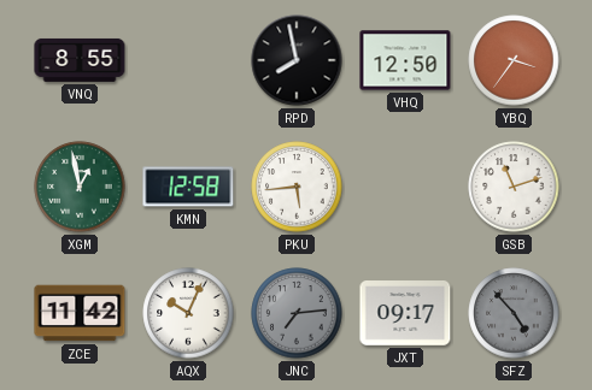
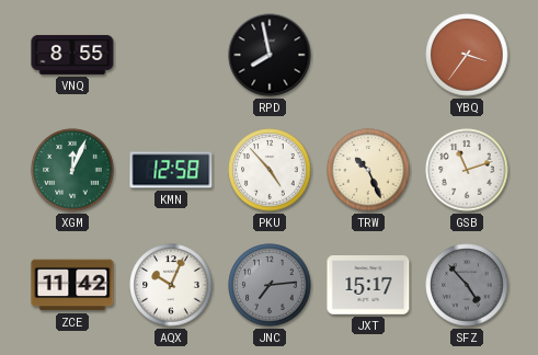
VHQ: 12:50 -> none (405, 60)
XGM: 12:58 -> 12:04 (72, 170)
PKU: 5:44 -> 4:53 (270, 170)
TRW: none -> 10:26 (368, 170)
JXT: 09:17 -> 15:17 (368, 286)
